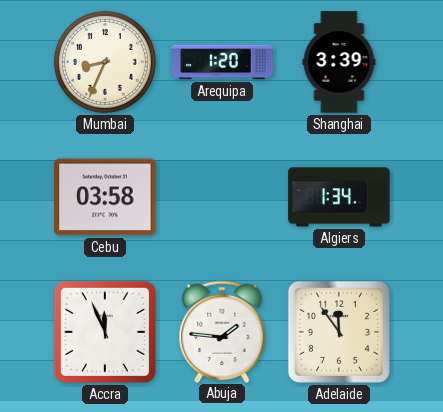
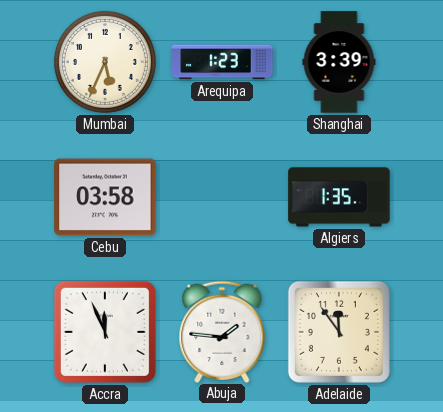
Mumbai: 8:34 -> 5:34 (105, 62)
Arequipa: 1:20 -> 1:23 (222, 62)
Algiers: 1:34 -> 1:35 (339, 197)
